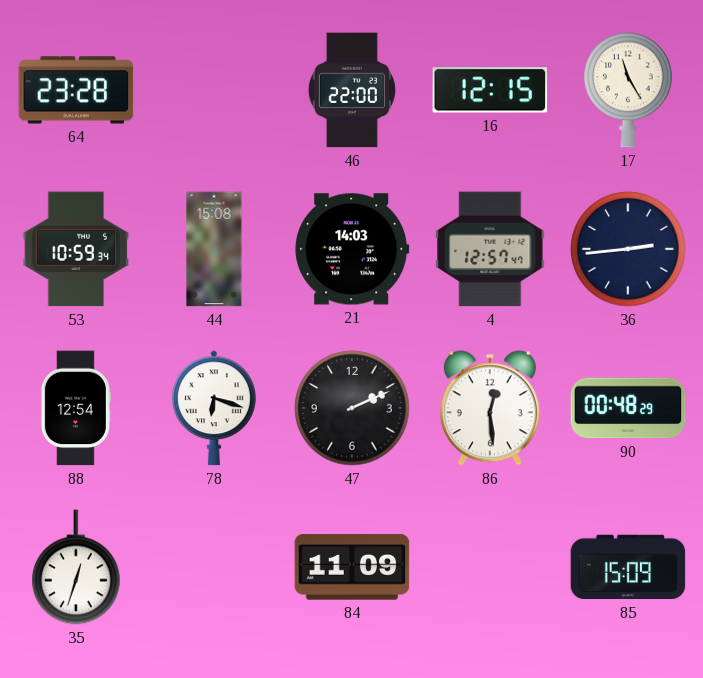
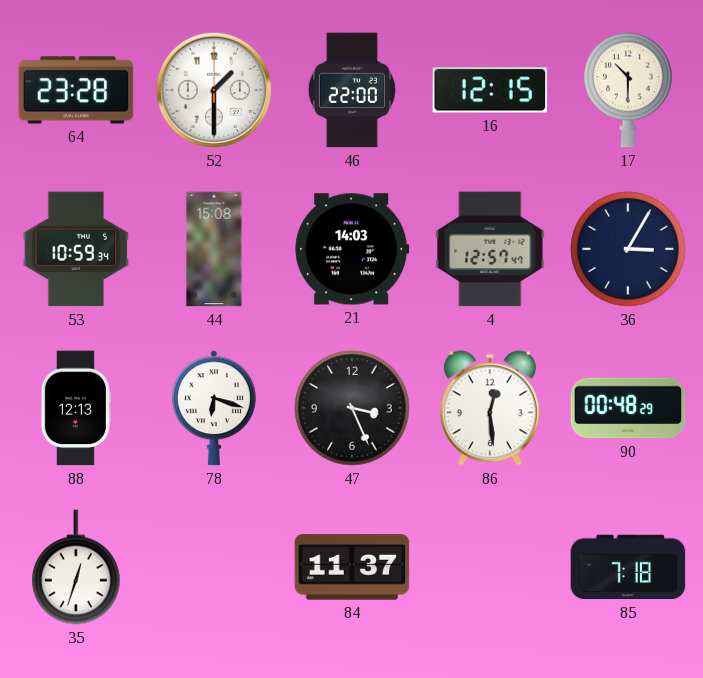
52: none -> 1:30 (214, 90)
17: 11:25 -> 10:30 (628, 90)
36: 2:44 -> 3:05 (628, 249)
88: 12:54 -> 12:13 (76, 408)
47: 2:11 -> 3:26 (352, 408)
84: 11:09 -> 11:37 (352, 567)
85: 15:09 -> 7:18 (628, 567)
